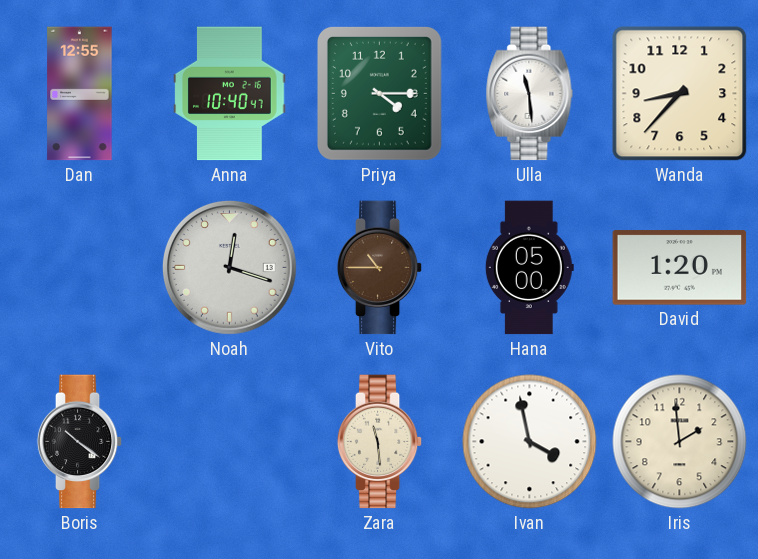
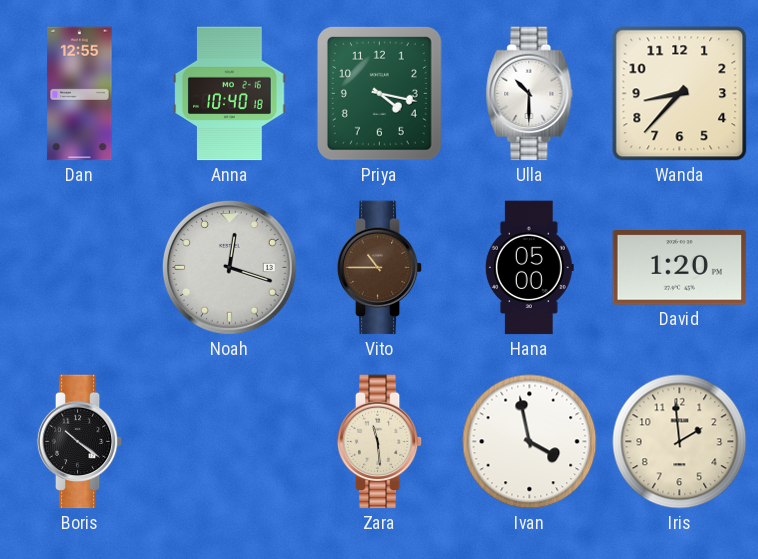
Anna: 10:40:47 -> 10:40:18 (230, 94)
Priya: 4:15 -> 4:17 (379, 93)
Ulla: 11:29 -> 10:30 (530, 94)
